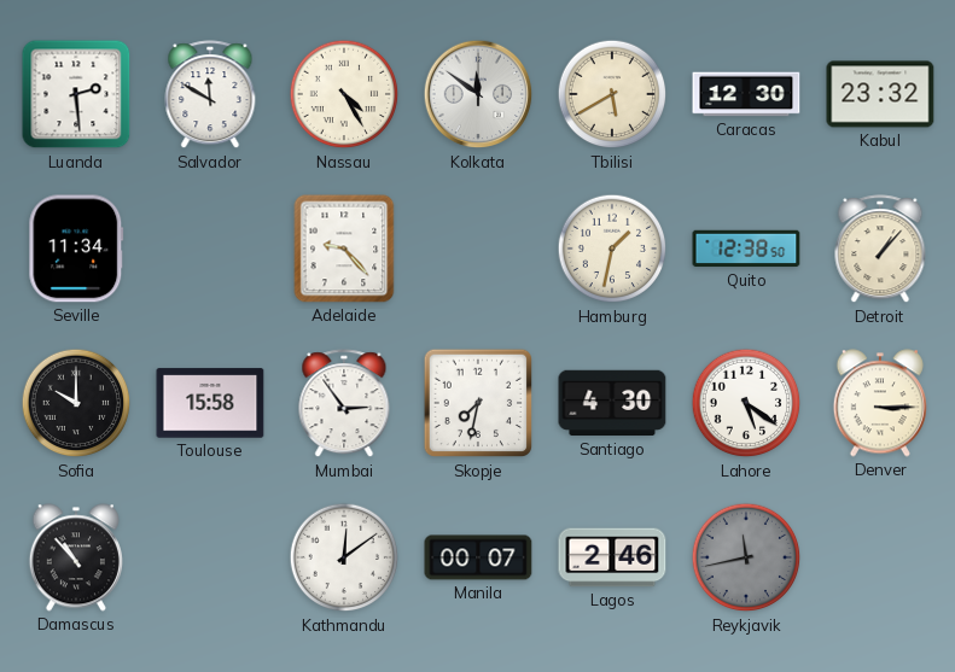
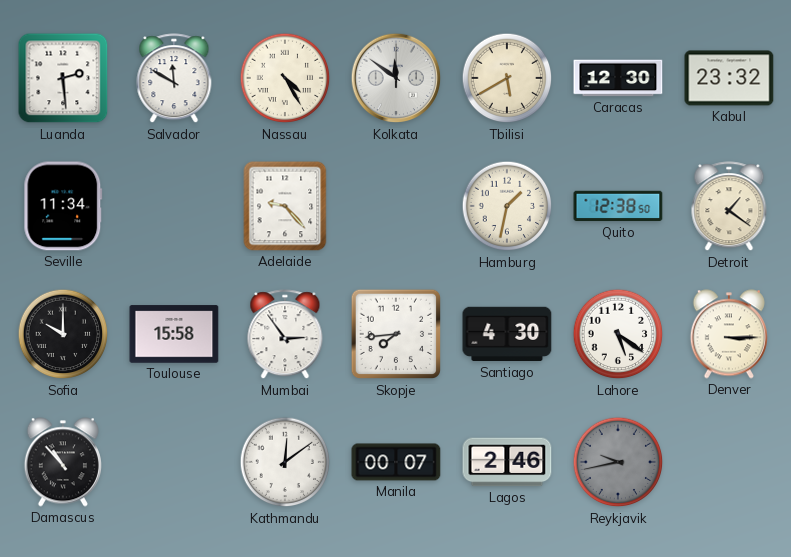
Detroit: 1:07 -> 1:21 (729, 207)
Skopje: 7:32 -> 7:44 (396, 334)
Reykjavik: 11:43 -> 9:43 (618, 462)
